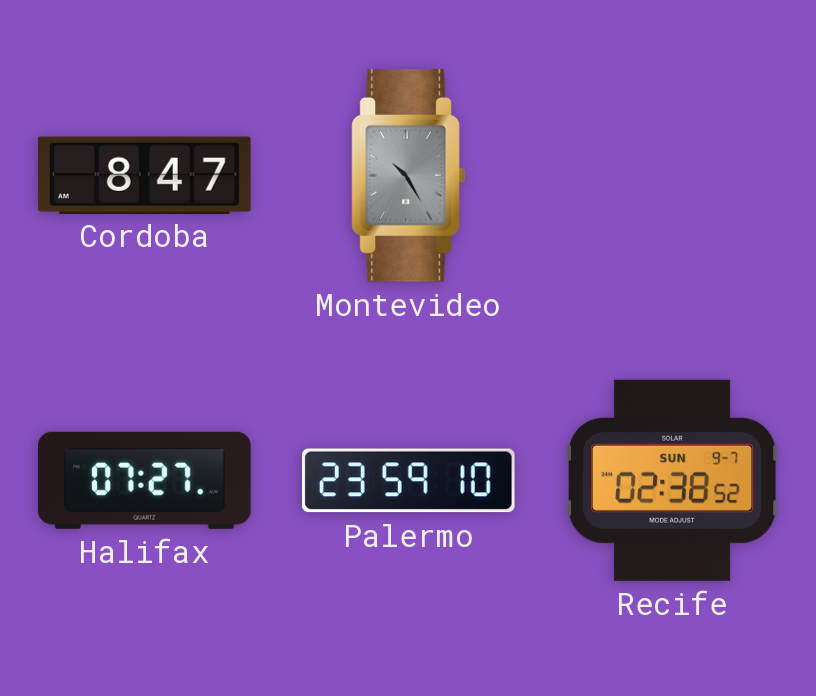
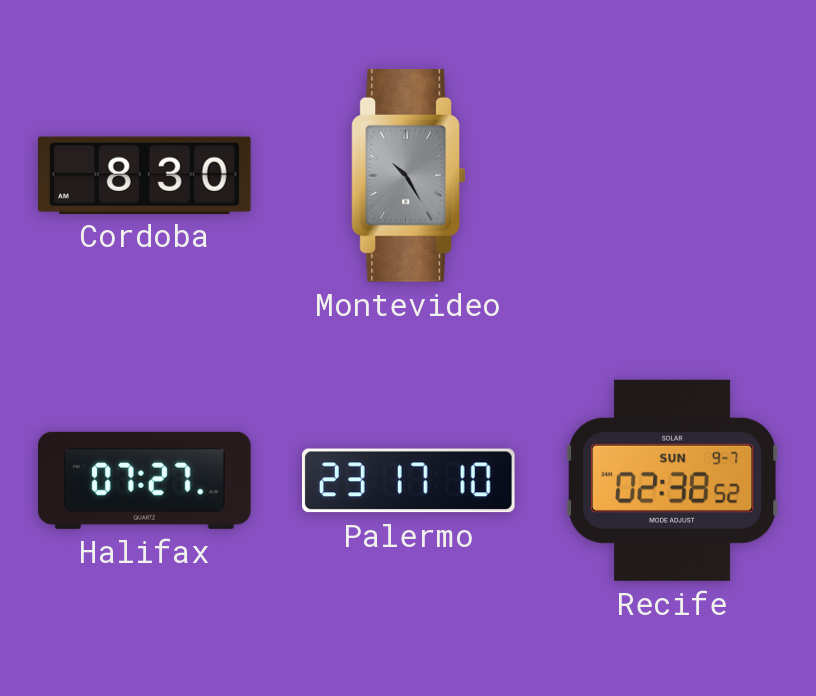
Cordoba: 8:47 -> 8:30 (144, 175)
Palermo: 23:59 -> 23:17 (409, 481)
